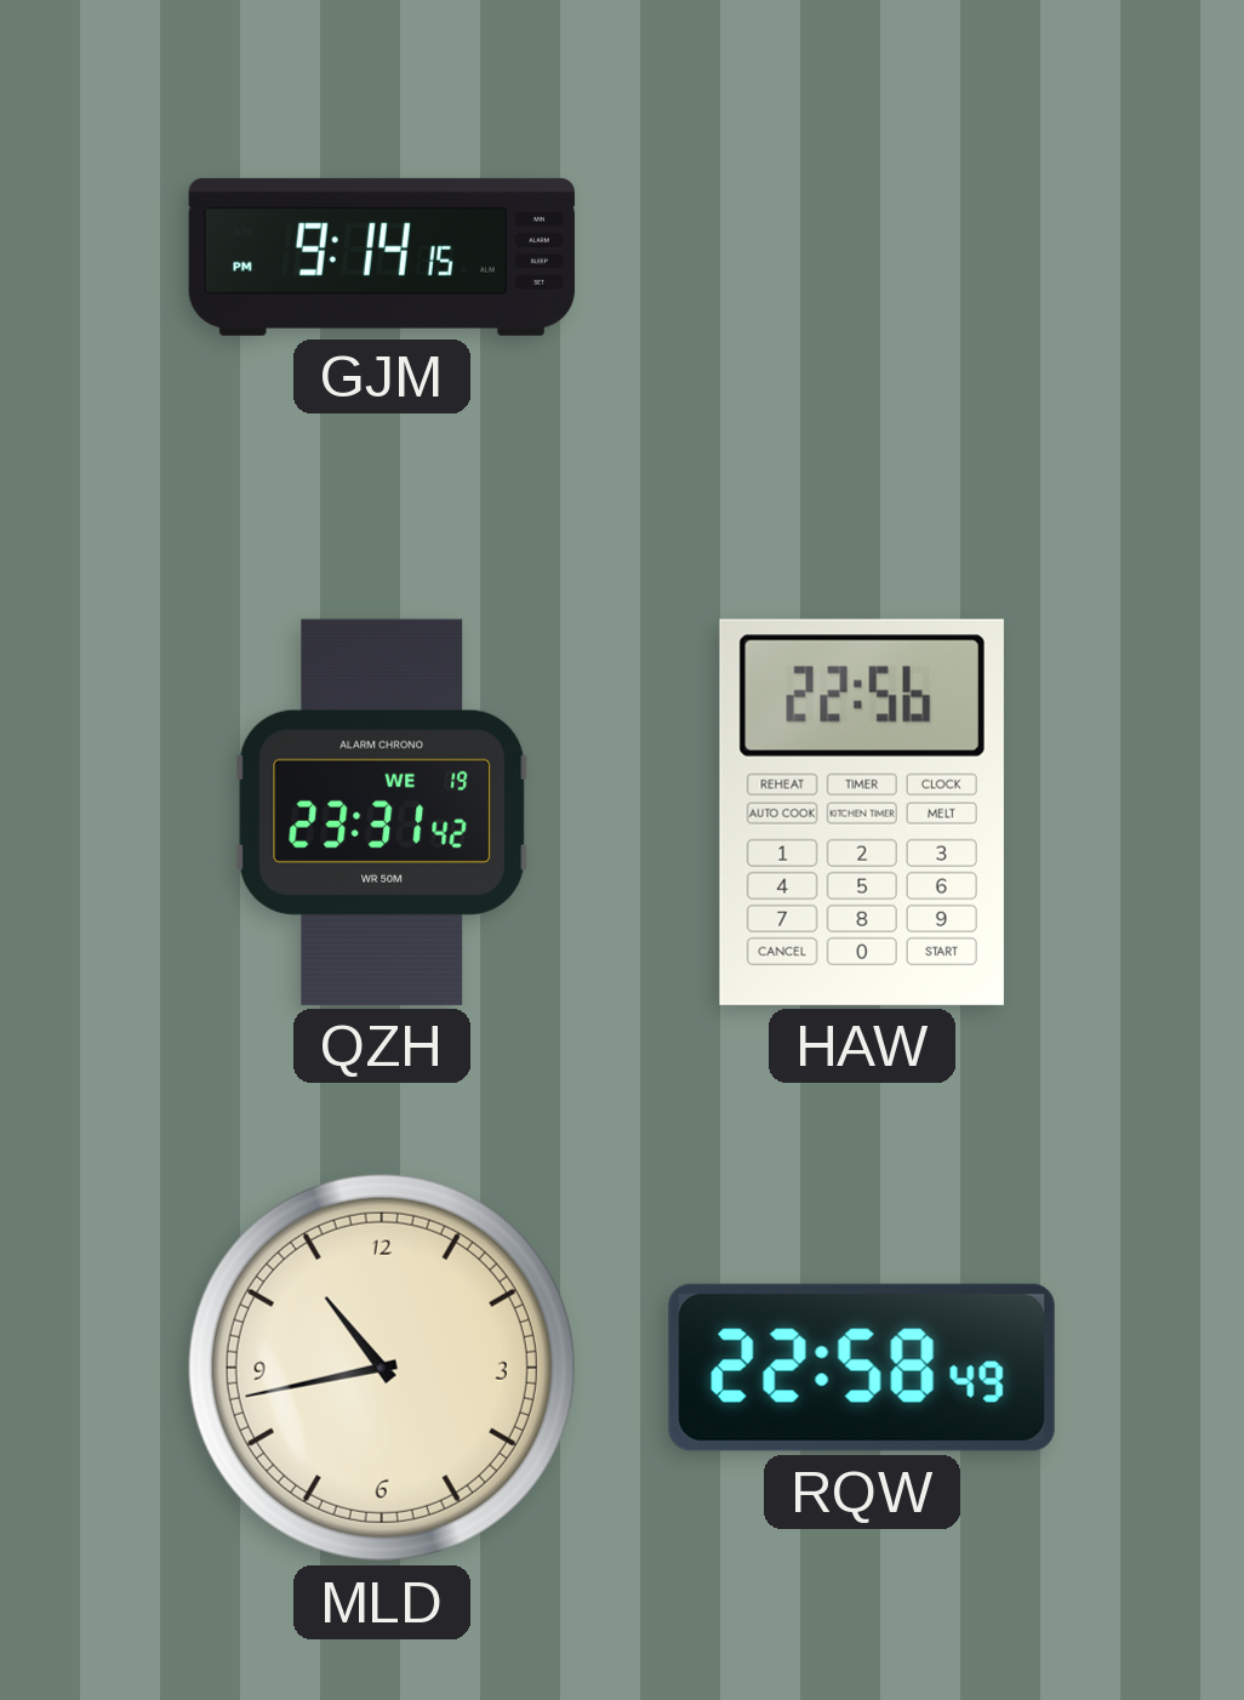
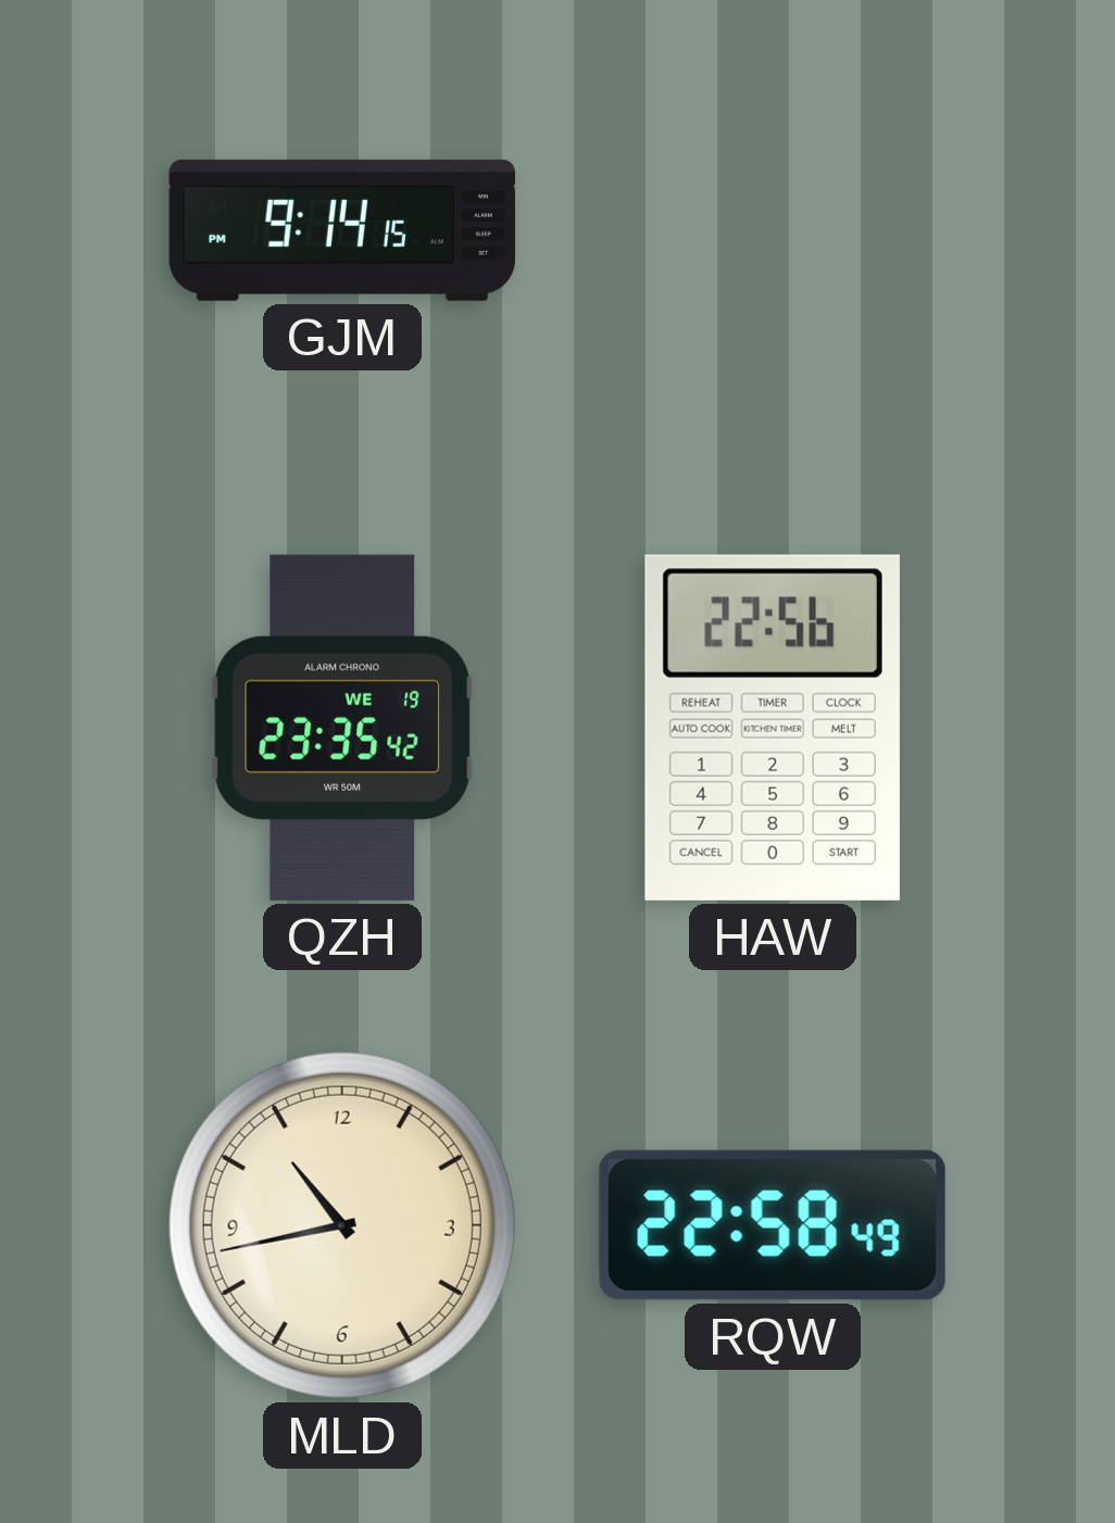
QZH: 23:31 -> 23:35 (342, 728)
